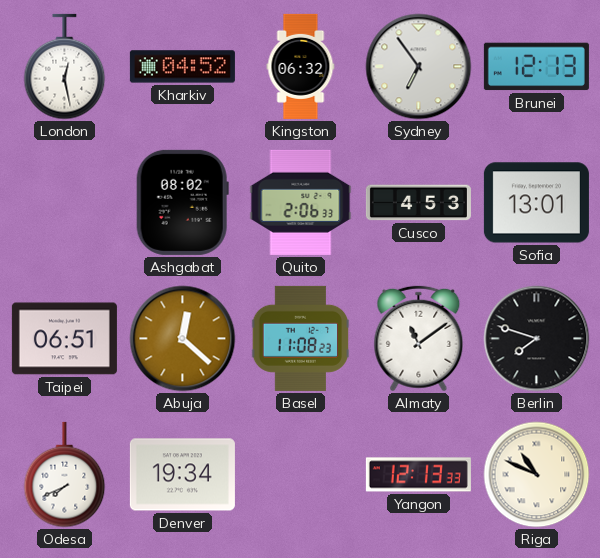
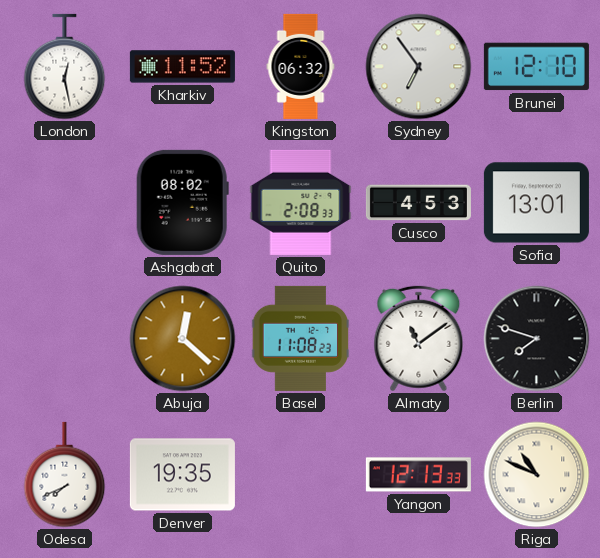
Kharkiv: 04:52 -> 11:52 (182, 67)
Brunei: 12:13 -> 12:10 (536, 67)
Quito: 2:06 -> 2:08 (301, 202)
Taipei: 06:51 -> none (64, 339)
Denver: 19:34 -> 19:35 (182, 475)
